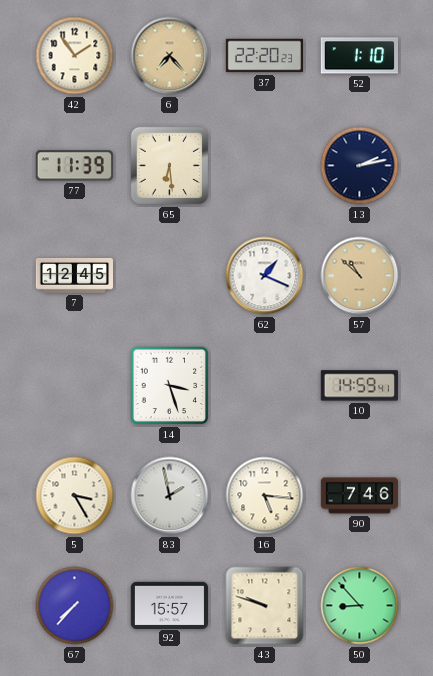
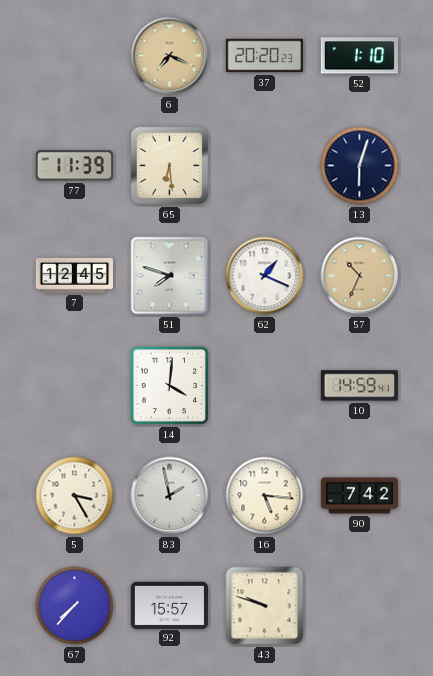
42: 1:54 -> none (75, 56)
6: 7:23 -> 7:19 (170, 56)
37: 22:20 -> 20:20 (265, 56)
13: 2:13 -> 6:03 (360, 166)
51: none -> 7:48 (170, 276)
57: 10:52 -> 10:34 (360, 276)
14: 3:27 -> 4:01 (170, 386)
90: 7:46 -> 7:42 (360, 496)
50: 8:53 -> none (360, 606)
